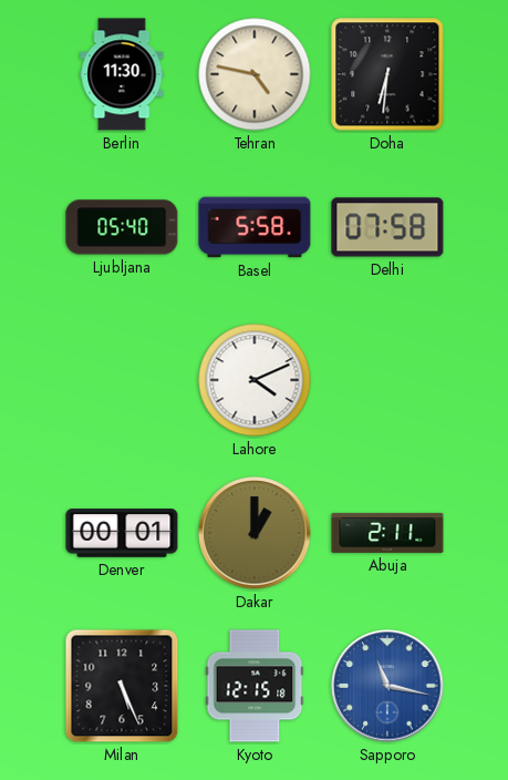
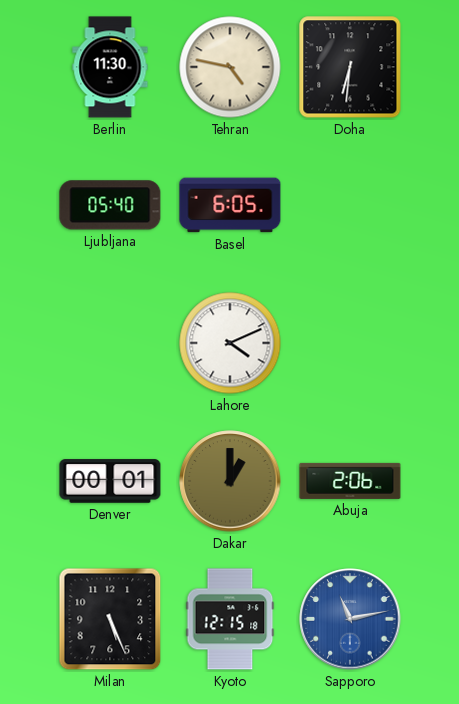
Basel: 5:58 -> 6:05 (230, 205)
Delhi: 07:58 -> none (387, 227)
Abuja: 2:11 -> 2:06 (350, 481)
Sapporo: 11:17 -> 11:13 (350, 619)
